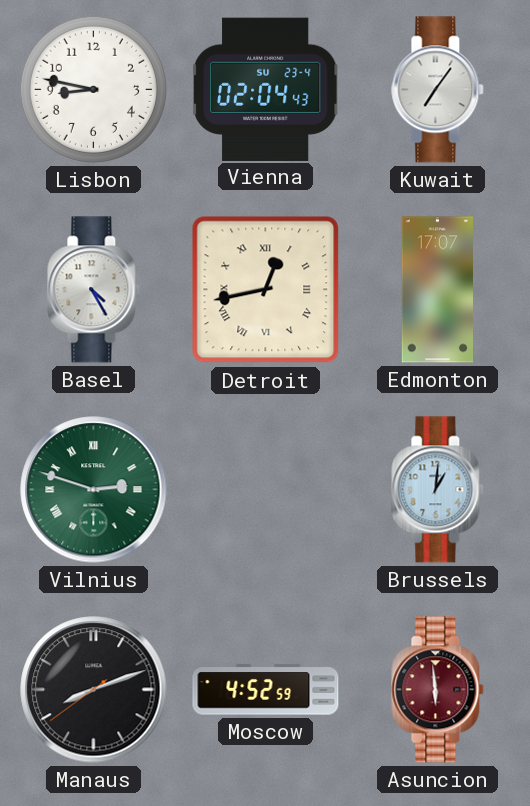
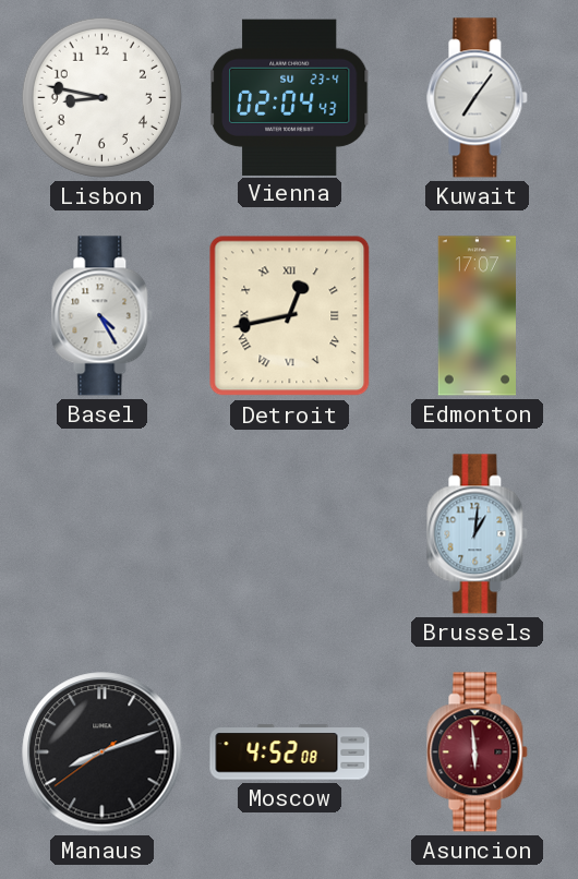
Vilnius: 2:48 -> none (94, 490)
Moscow: 4:52:59 -> 4:52:08 (290, 752)
